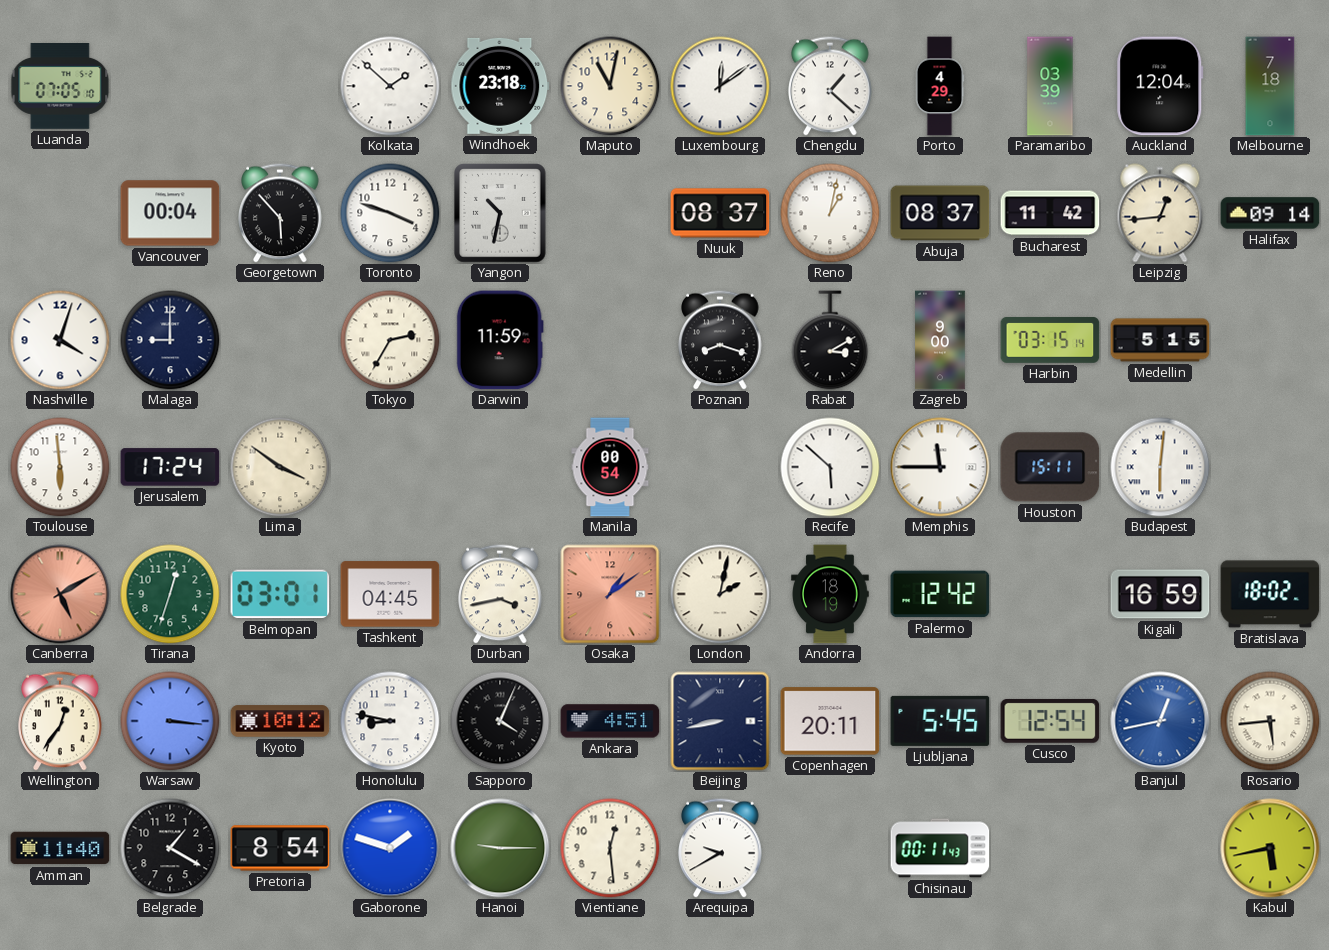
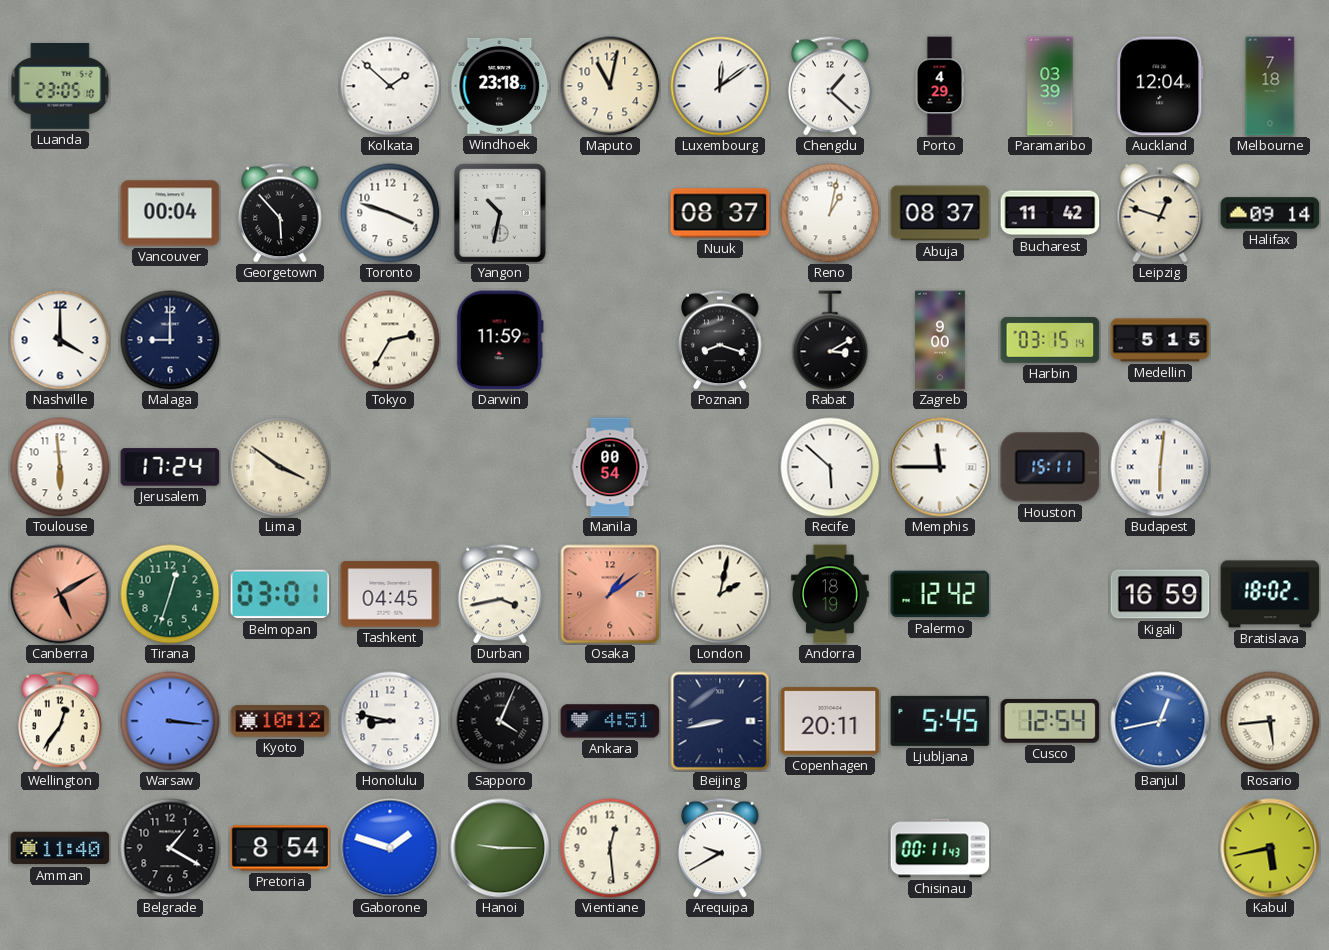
Luanda: 07:05 -> 23:05 (60, 87)
Leipzig: 12:44 -> 12:48 (1160, 213)
Nashville: 4:03 -> 4:00 (60, 340)
